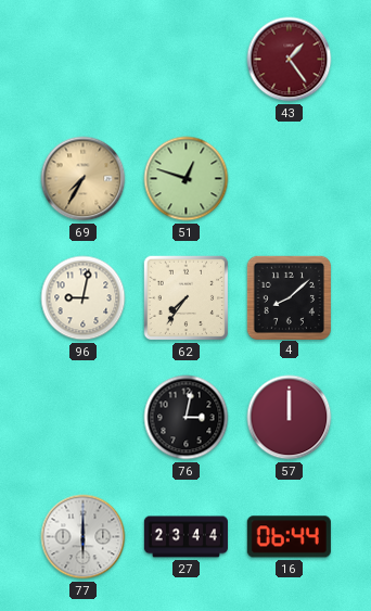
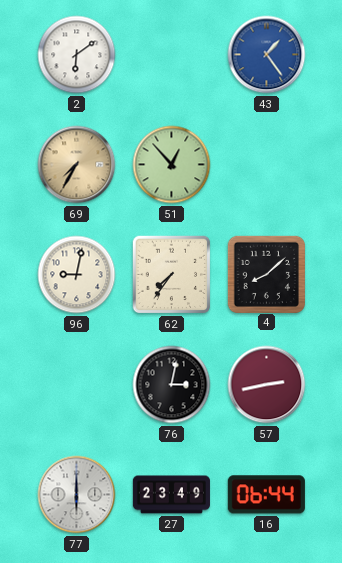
2: none -> 6:09 (77, 55)
43 dial: burgundy -> blue (267, 55)
51: 12:48 -> 12:53 (172, 165)
57: 12:00 -> 2:43 (267, 385)
27: 23:44 -> 23:49 (171, 495)
